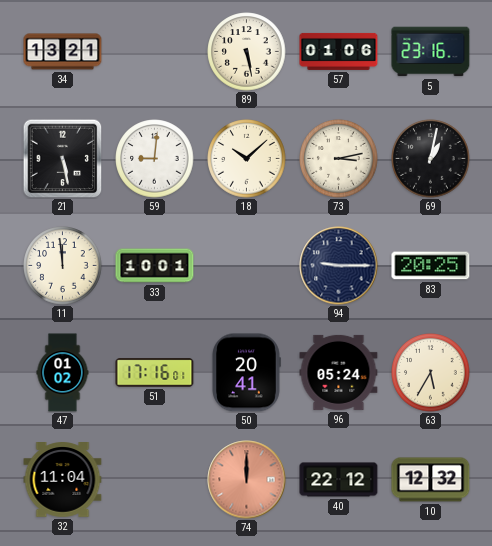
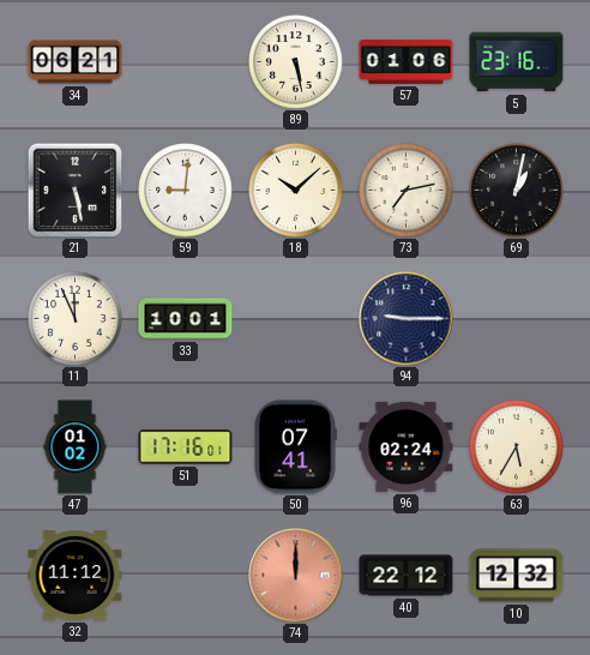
34: 13:21 -> 06:21 (76, 62)
73: 3:13 -> 7:13 (407, 191)
11: 11:59 -> 11:56 (76, 319)
83: 20:25 -> none (431, 266)
50: 20:41 -> 07:41 (295, 447)
96: 05:24 -> 02:24 (407, 446)
32: 11:04 -> 11:12 (76, 576)
